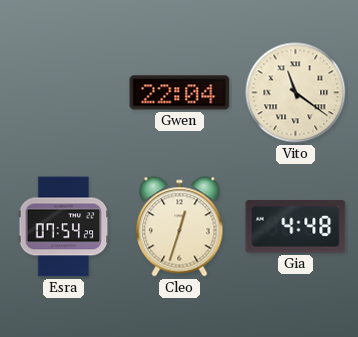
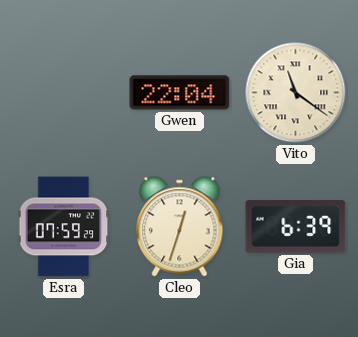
Esra: 07:54 -> 07:59 (64, 227)
Gia: 4:48 -> 6:39 (296, 227)
